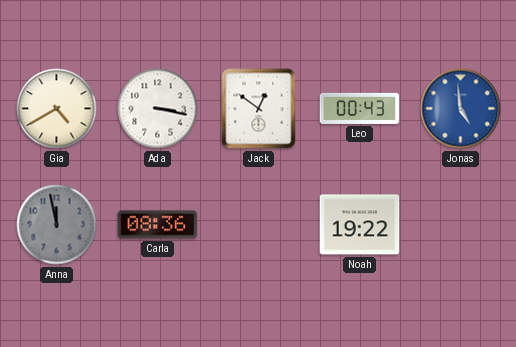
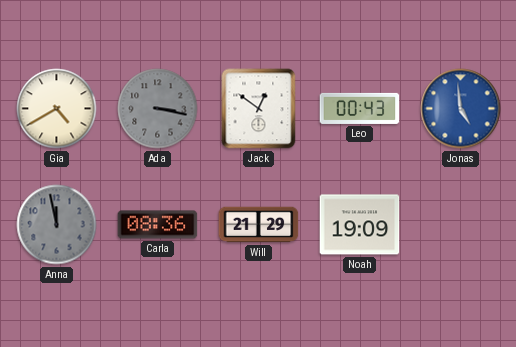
Ada dial: white -> grey (158, 109)
Will: none -> 21:29 (259, 225)
Noah: 19:22 -> 19:09 (360, 225)
